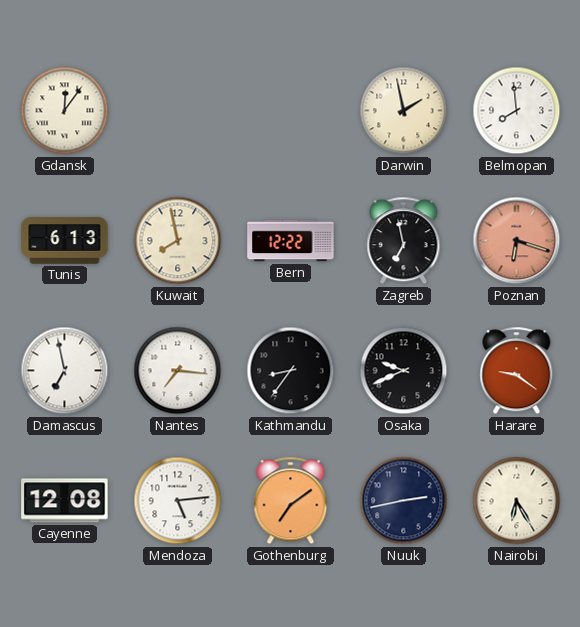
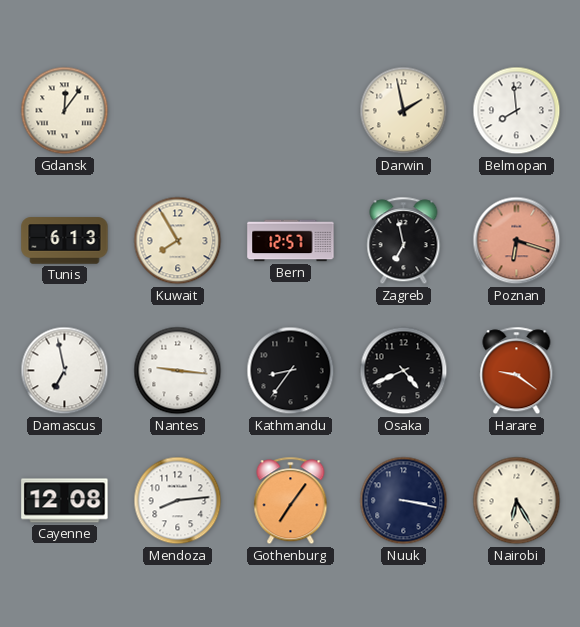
Kuwait: 7:58 -> 7:55 (178, 241)
Bern: 12:22 -> 12:57 (291, 241)
Nantes: 7:16 -> 9:16 (178, 371)
Osaka: 9:41 -> 4:41 (404, 371)
Mendoza: 5:14 -> 8:14 (178, 501)
Gothenburg: 7:09 -> 7:06 (291, 501)
Nuuk: 2:43 -> 3:17 (404, 501)
